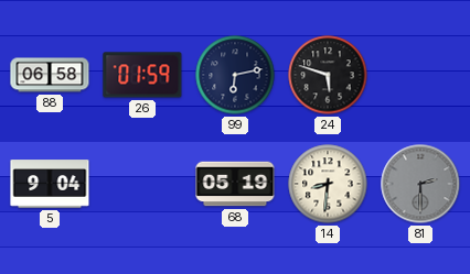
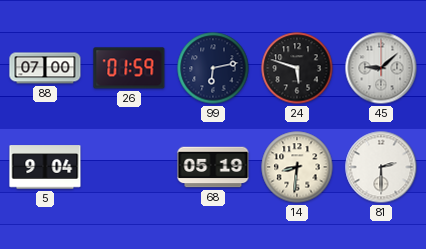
88: 06:58 -> 07:00 (45, 68)
45: none -> 9:08 (381, 68)
81 dial: grey -> white (381, 167)
